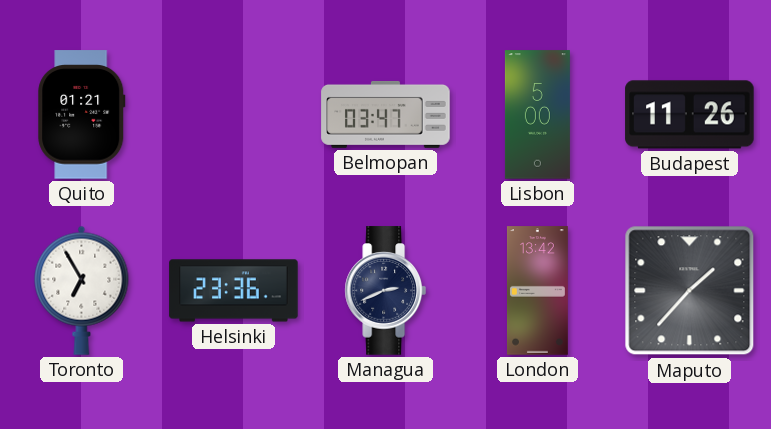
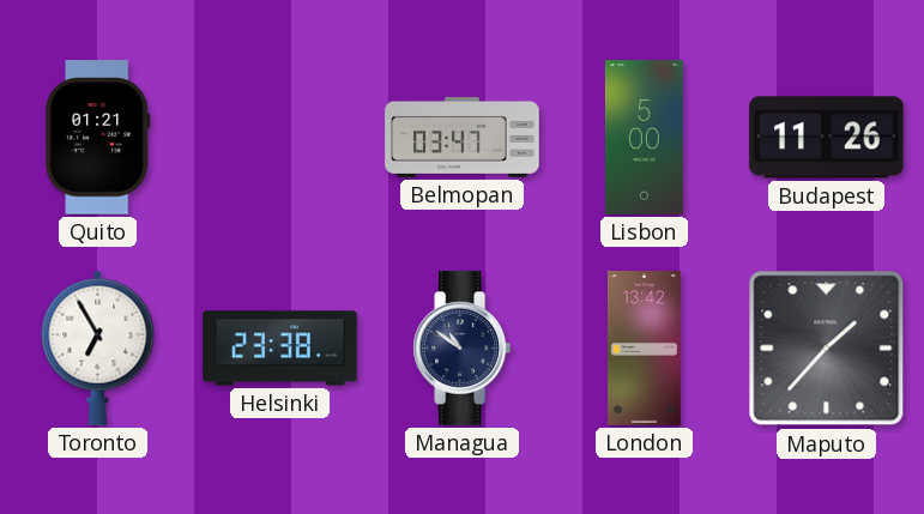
Helsinki: 23:36 -> 23:38 (280, 349)
Managua: 2:41 -> 10:51 (461, 349)
